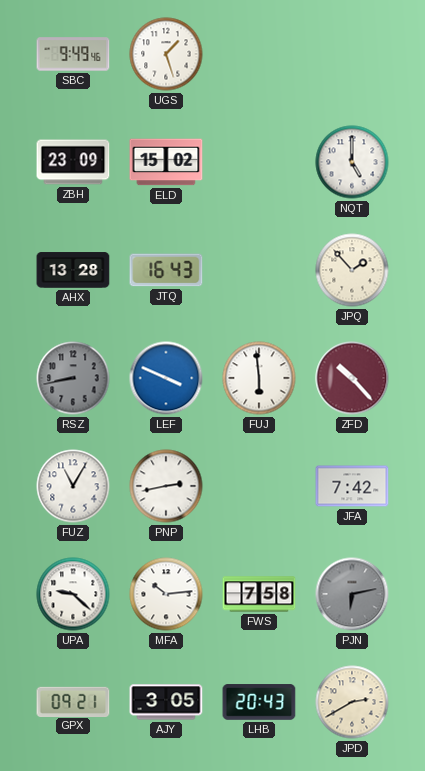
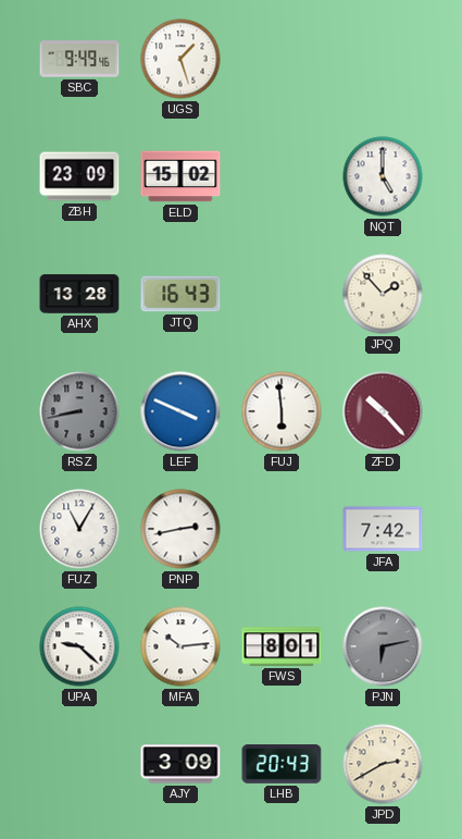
FWS: 7:58 -> 8:01 (282, 646)
GPX: 09:21 -> none (73, 701)
AJY: 3:05 -> 3:09 (180, 764)
